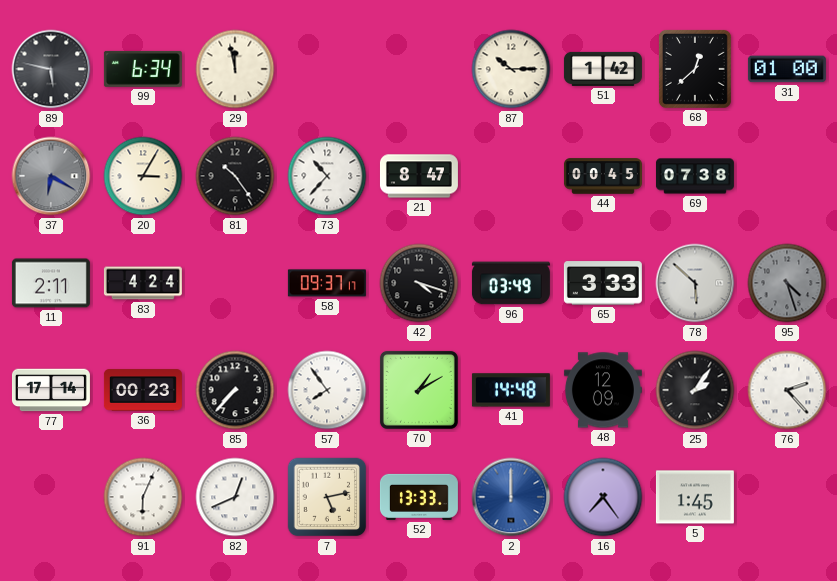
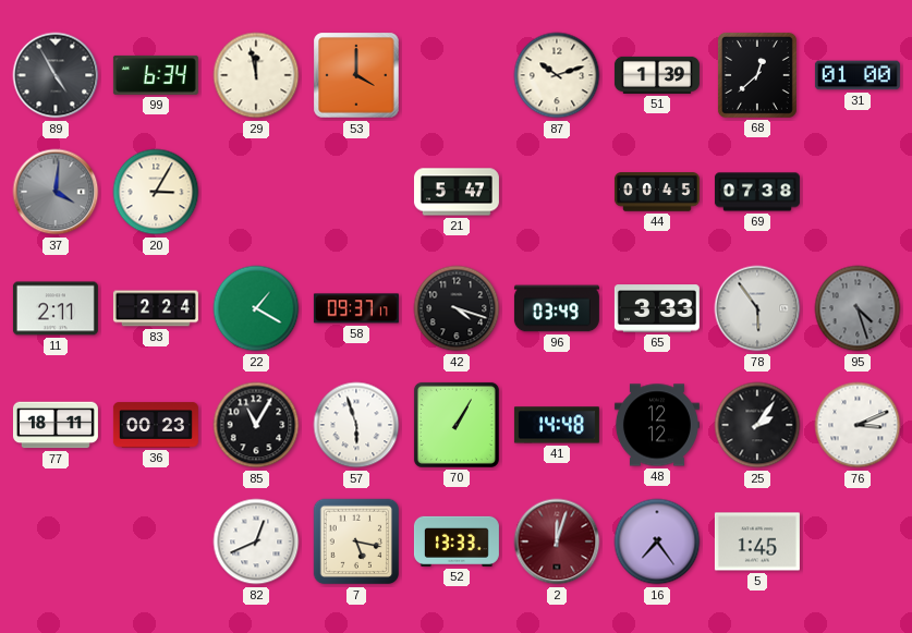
89: 5:47 -> 4:55 (56, 75)
53: none -> 4:00 (356, 75)
87: 10:15 -> 10:12 (557, 75)
51: 1:42 -> 1:39 (657, 75)
37: 6:20 -> 4:01 (56, 192)
81: 10:24 -> none (235, 176)
73: 10:37 -> none (327, 176)
21: 8:47 -> 5:47 (457, 192)
83: 4:24 -> 2:24 (156, 308)
22: none -> 1:20 (256, 308)
78: 5:52 -> 5:54 (757, 308)
77: 17:14 -> 18:11 (56, 425)
85: 7:37 -> 11:05 (256, 425)
57: 7:54 -> 5:57 (356, 425)
70: 1:10 -> 1:05 (457, 425)
48: 12:09 -> 12:12 (657, 425)
76: 2:23 -> 3:11 (858, 425)
91: 6:04 -> none (143, 497)
7: 5:13 -> 5:17 (356, 541)
2: 12:00 -> 12:03 (557, 541)
2 dial: blue -> burgundy (557, 541)
